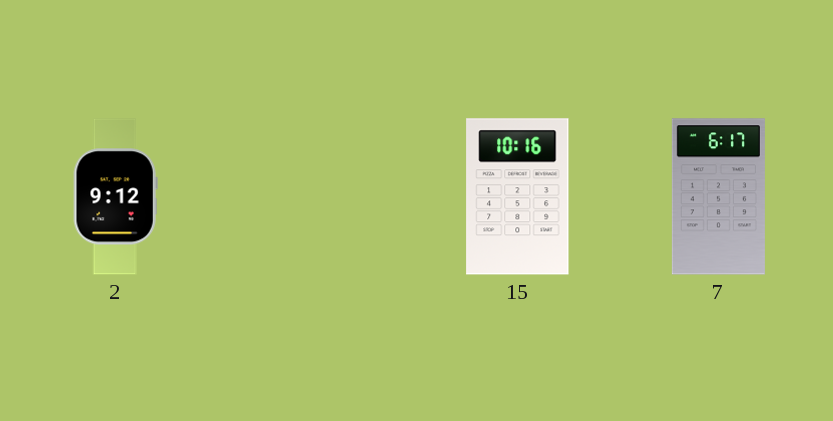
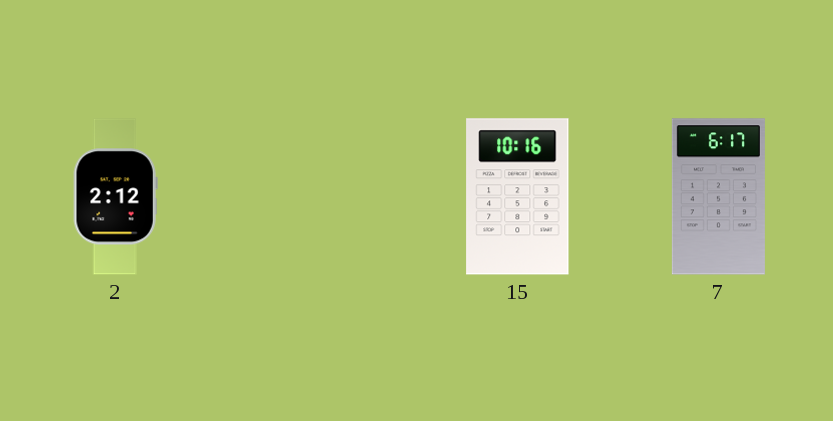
2: 9:12 -> 2:12 (115, 197)
